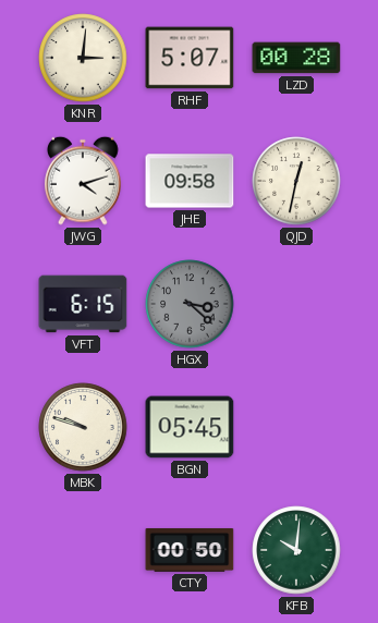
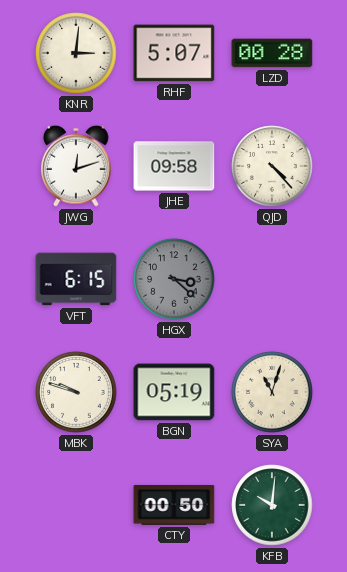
JWG: 4:12 -> 12:12 (76, 166)
QJD: 12:32 -> 4:23 (272, 166)
BGN: 05:45 -> 05:19 (174, 392)
SYA: none -> 11:03 (272, 392)
